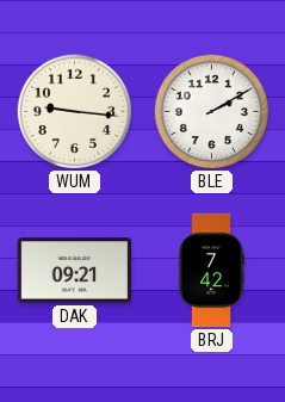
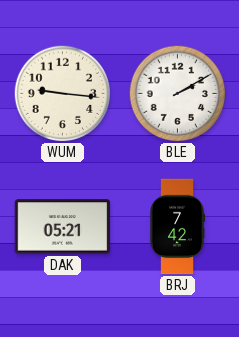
DAK: 09:21 -> 05:21 (63, 227)
